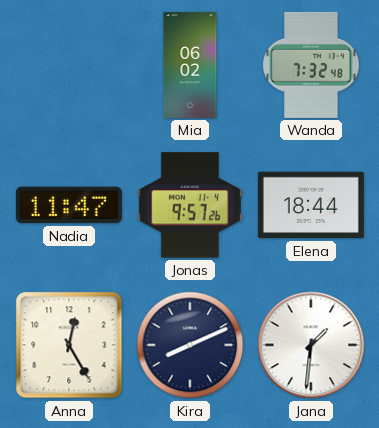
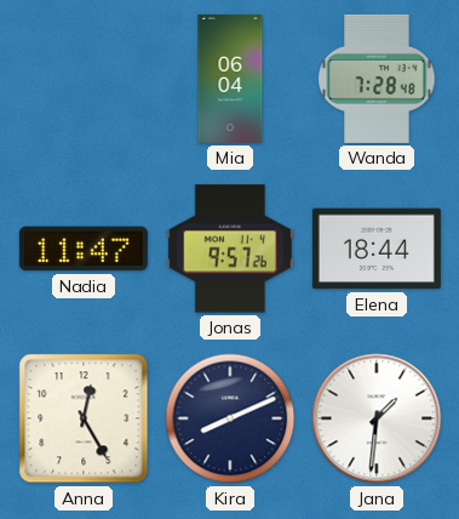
Mia: 06:02 -> 06:04 (230, 79)
Wanda: 7:32 -> 7:28 (377, 79)
